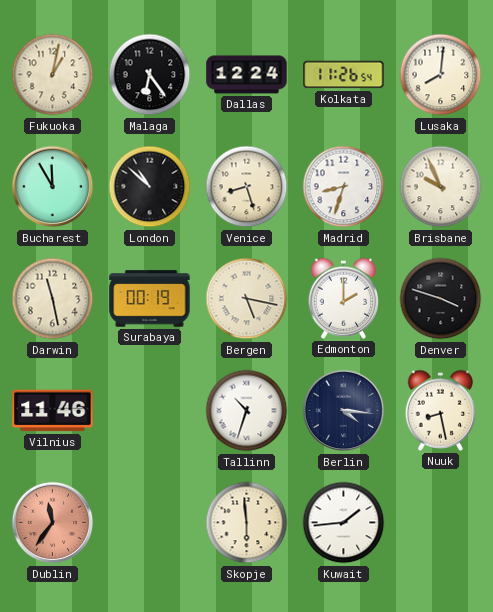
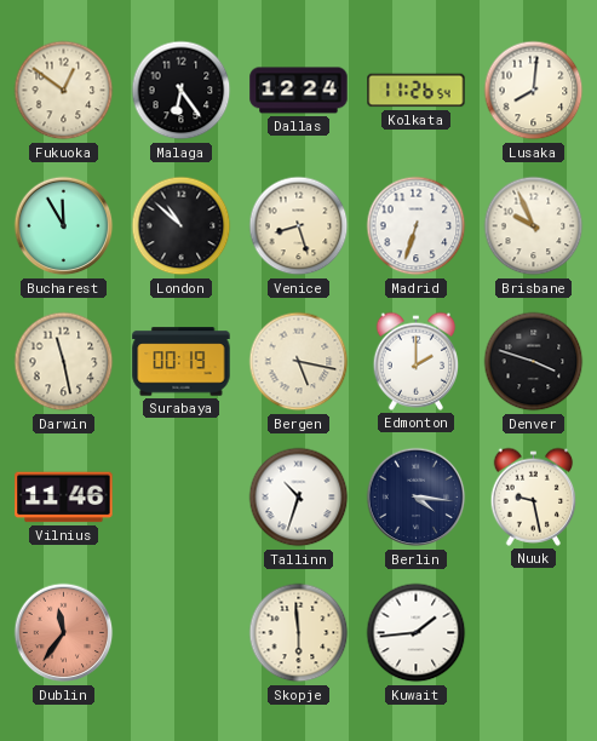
Fukuoka: 1:02 -> 12:51 (64, 91)
Madrid: 8:33 -> 6:33 (417, 226)
Nuuk: 8:28 -> 9:28 (534, 496)
